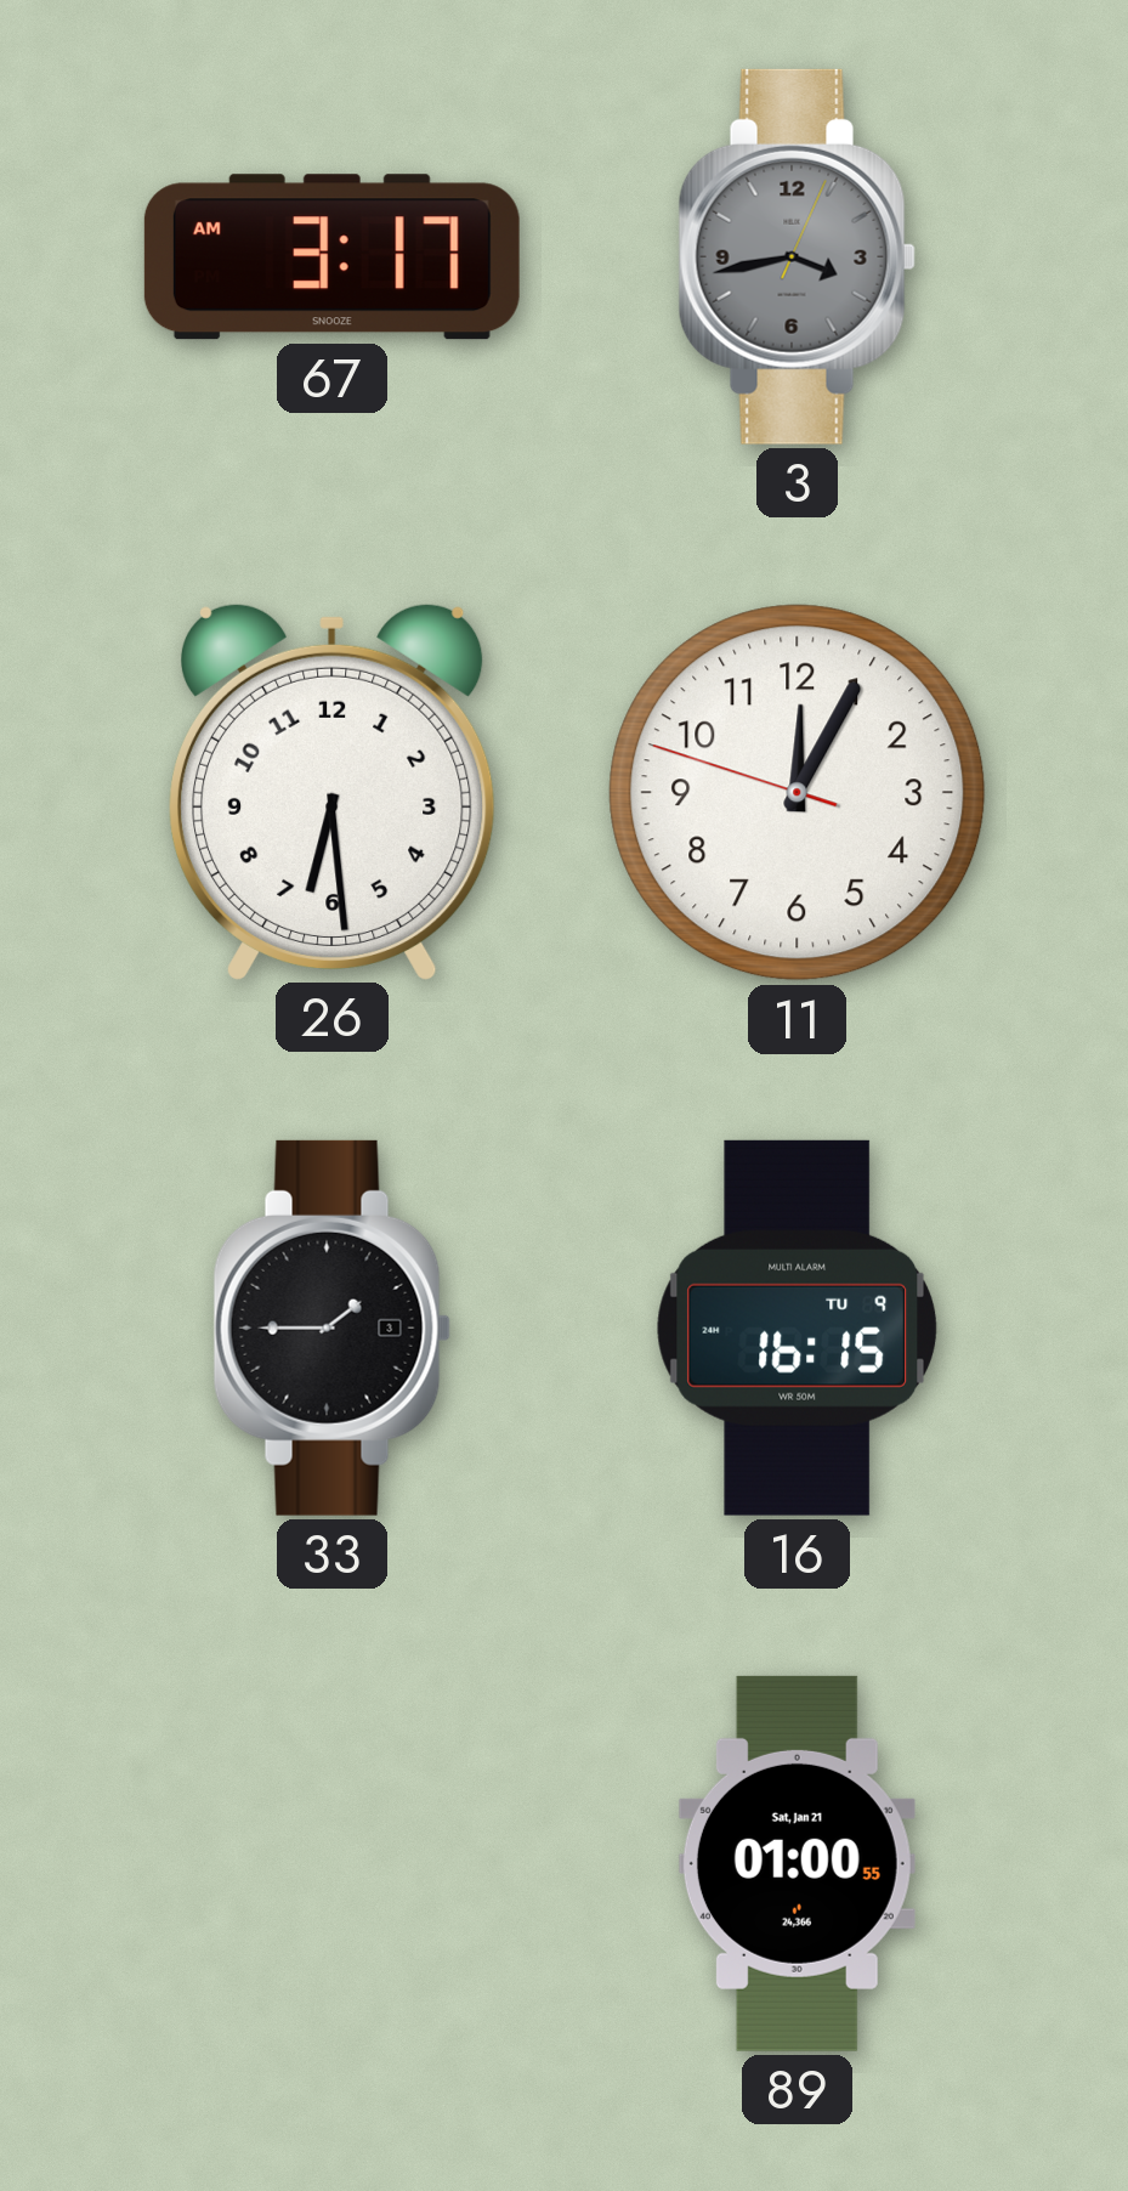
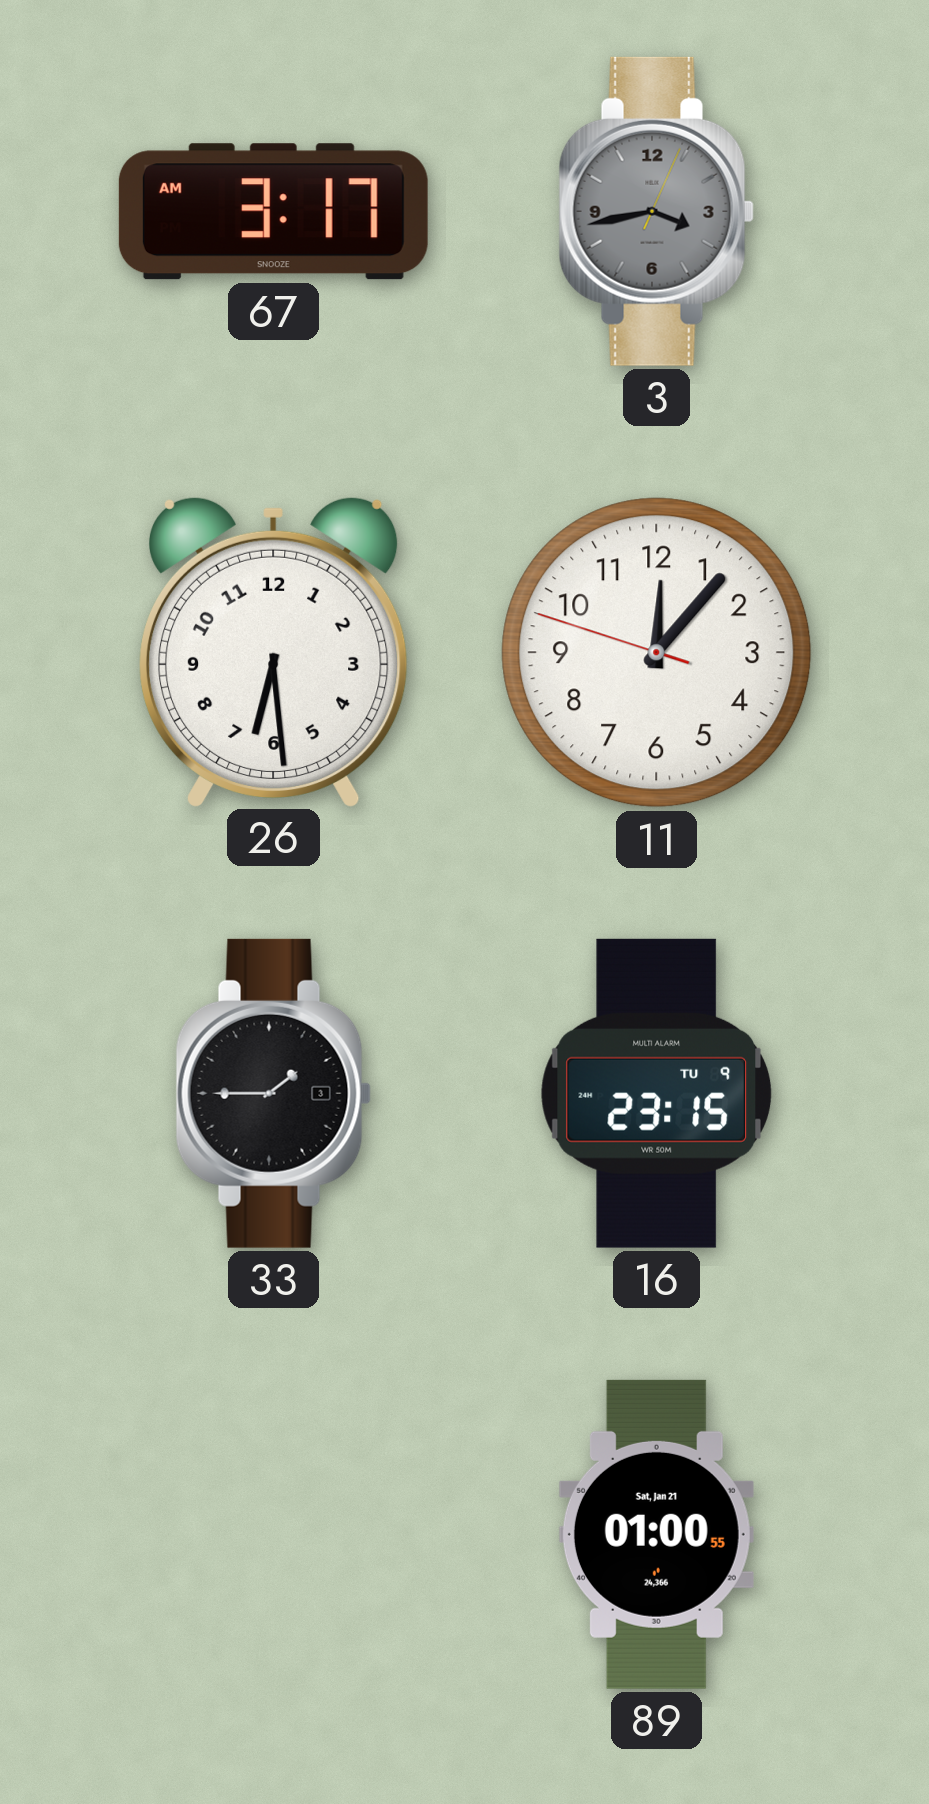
11: 12:04 -> 12:06 (657, 653)
16: 16:15 -> 23:15 (656, 1093)
